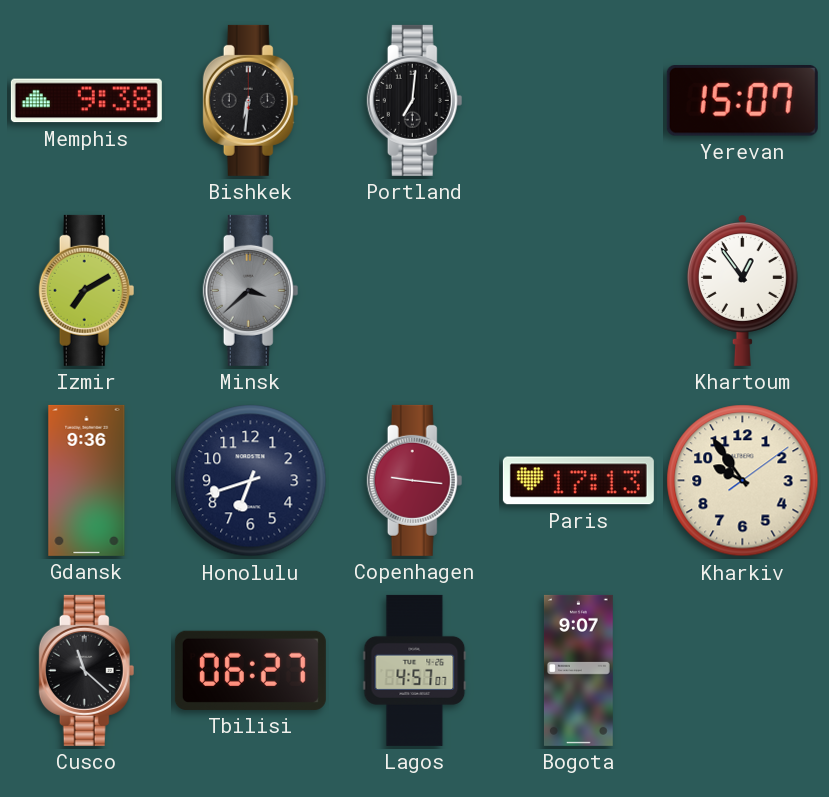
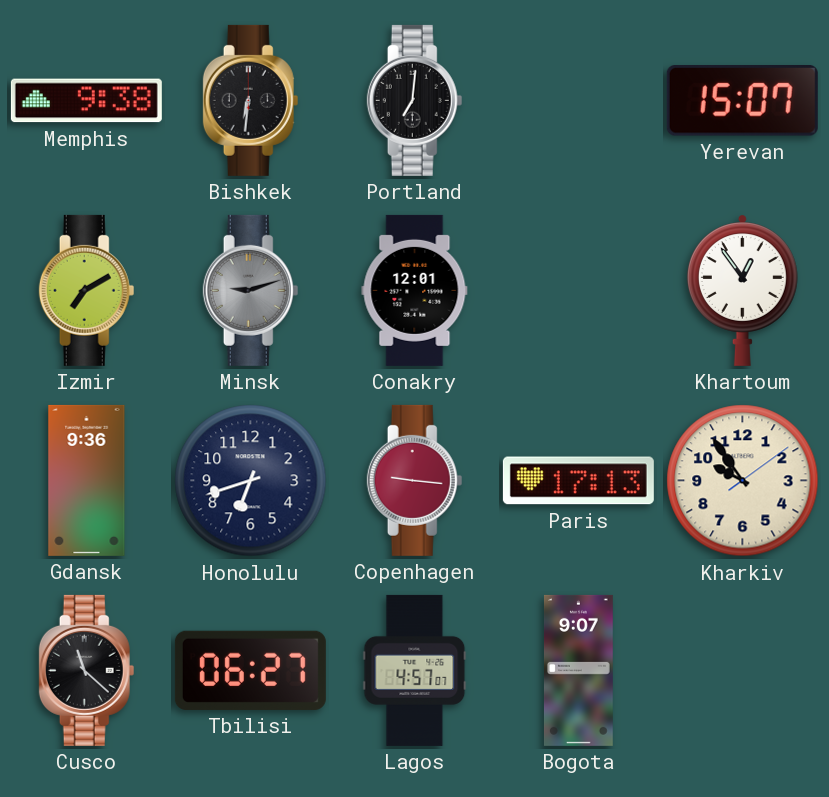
Minsk: 3:38 -> 9:12 (251, 290)
Conakry: none -> 12:01 (415, 290)
